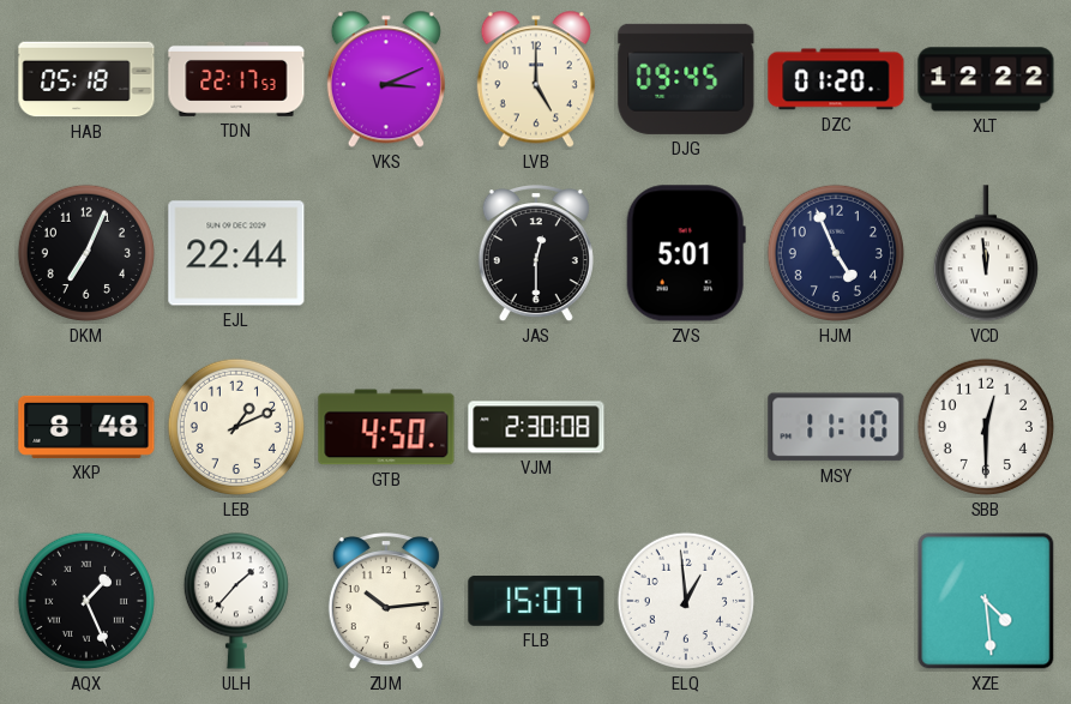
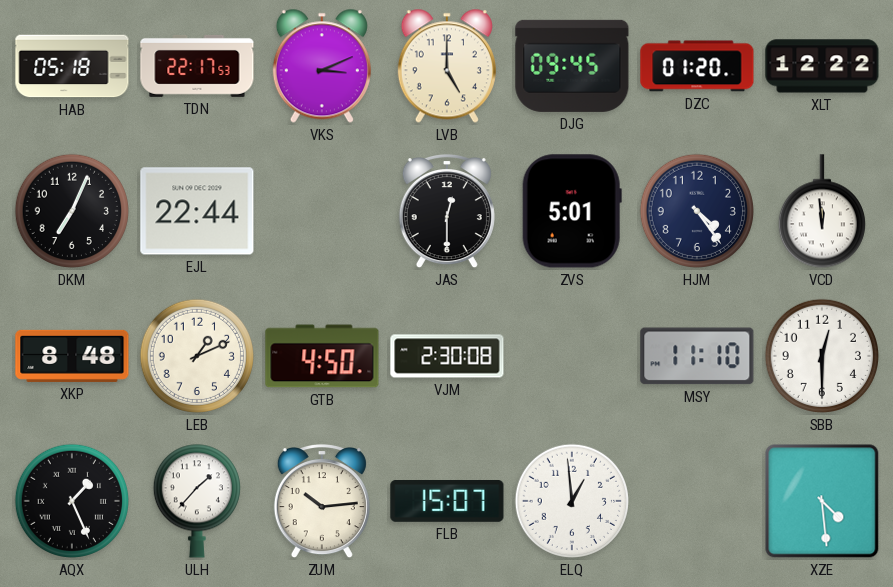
HJM: 4:56 -> 4:24 (697, 211)
